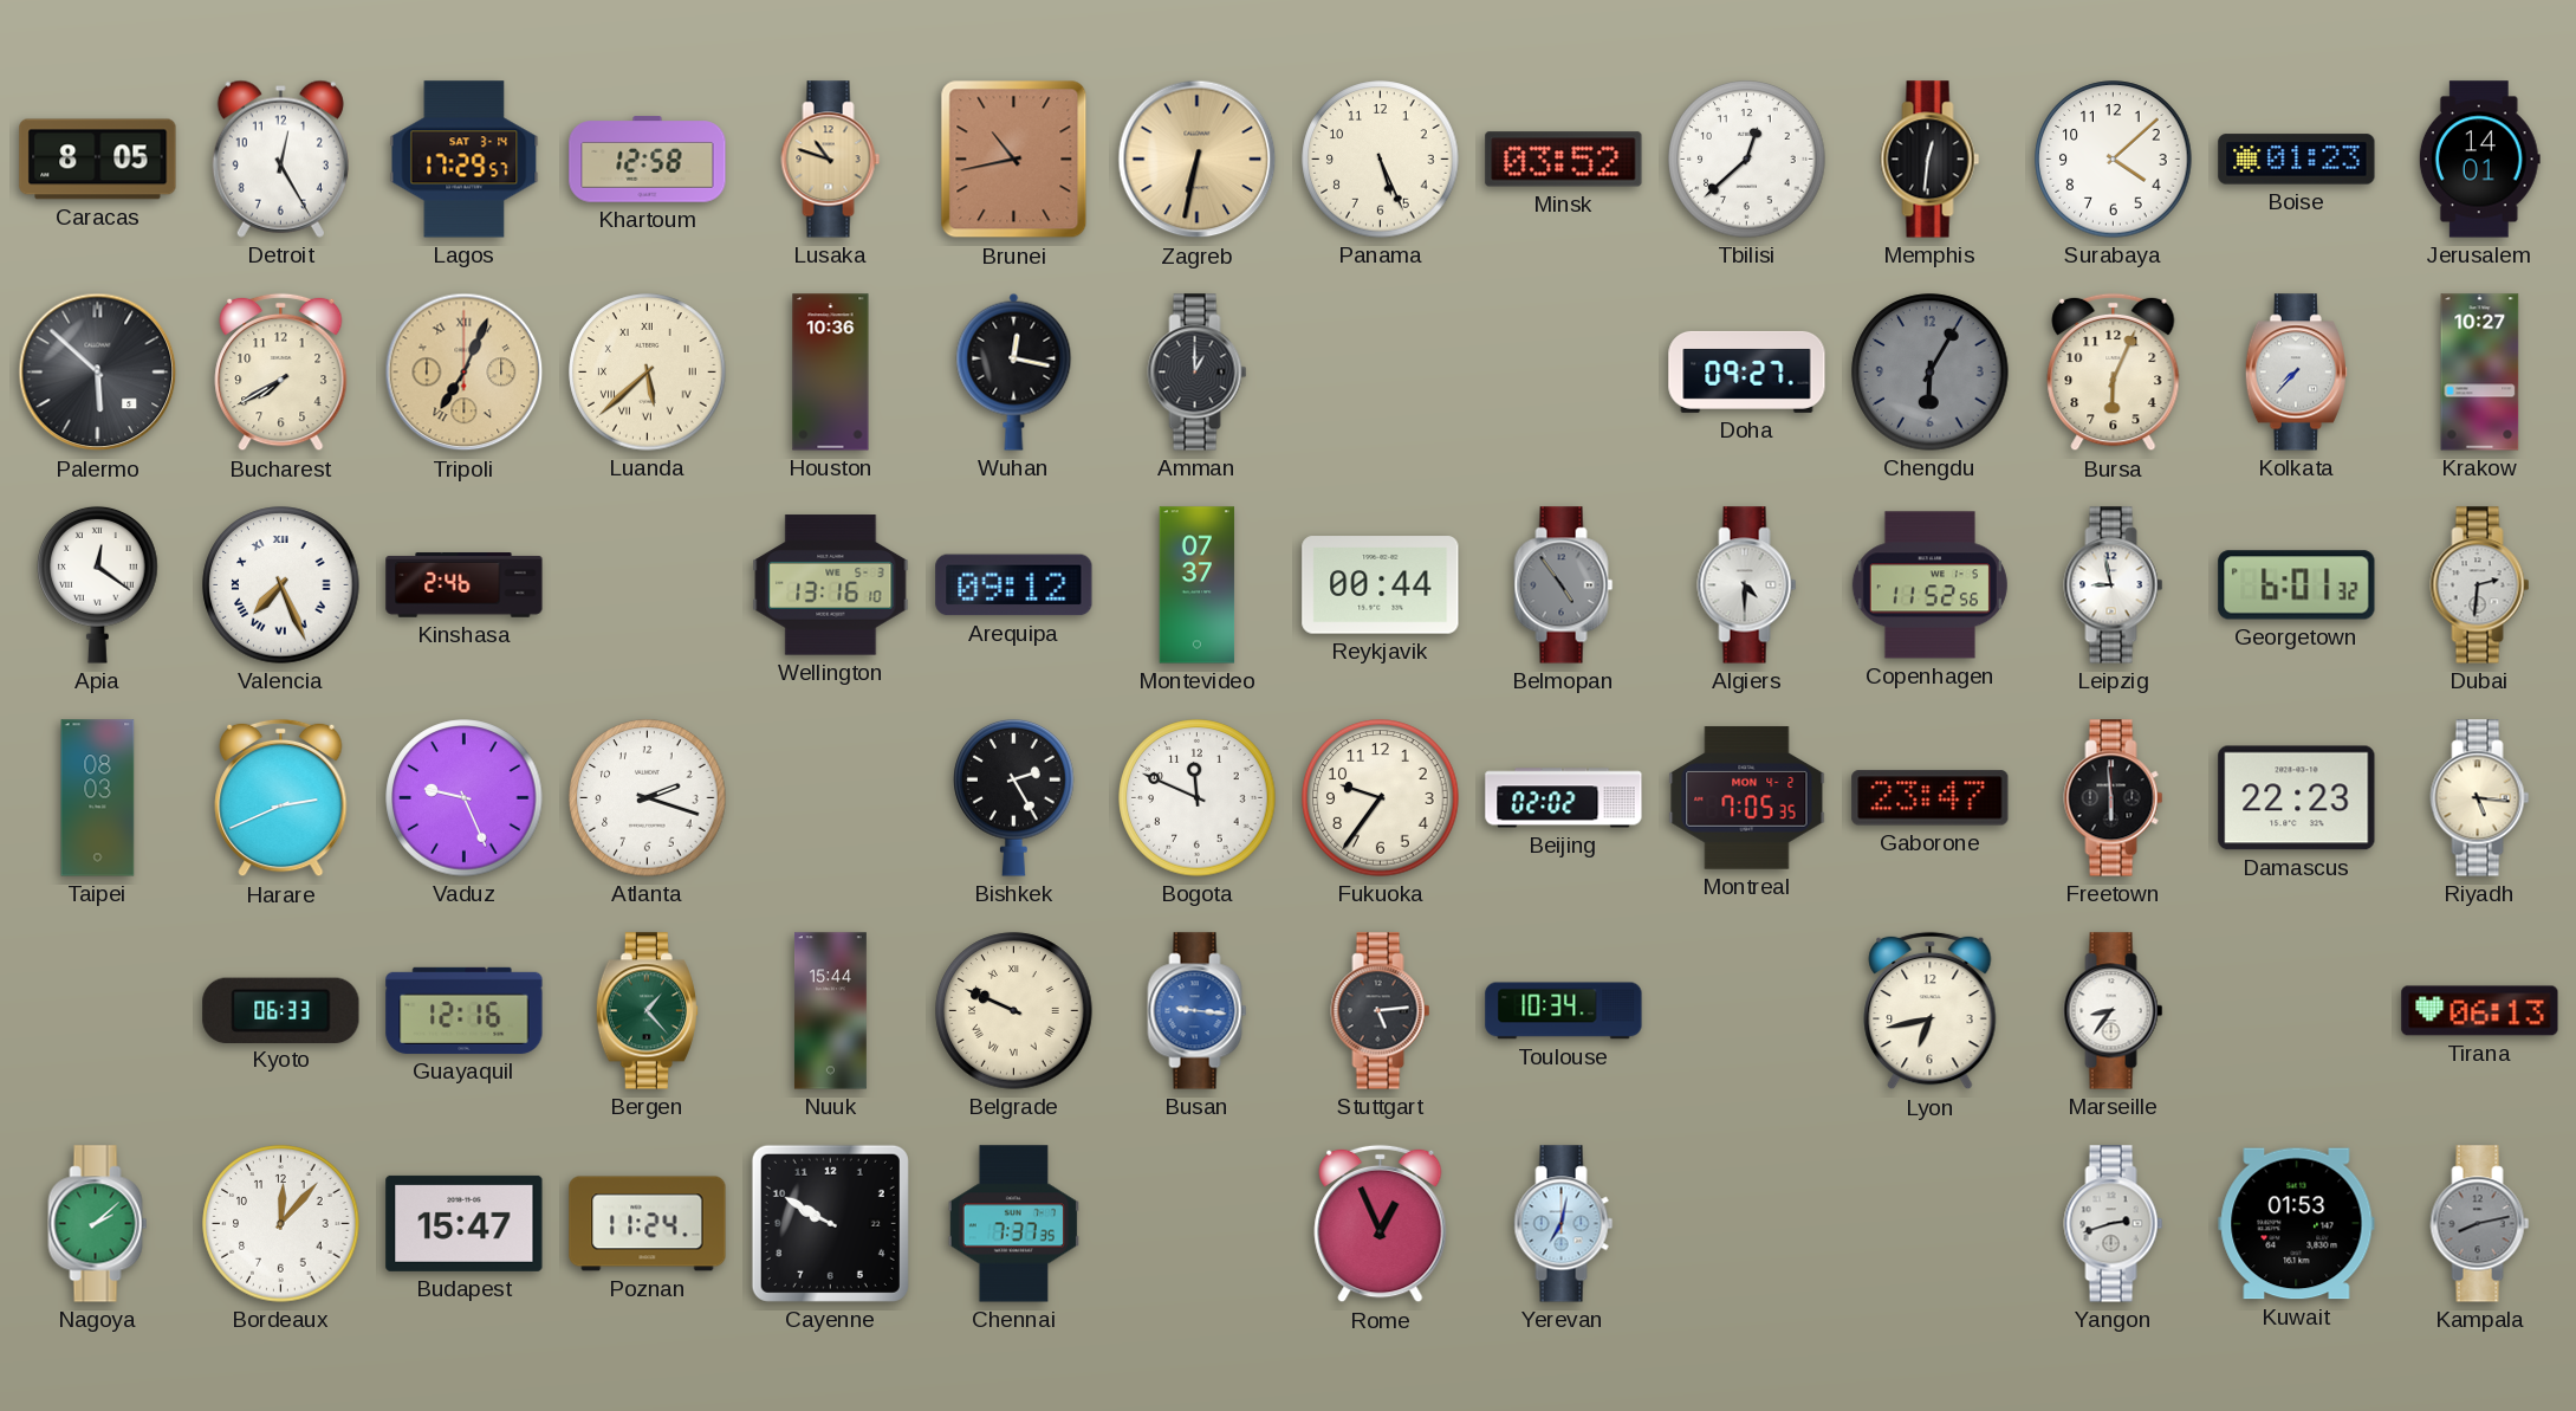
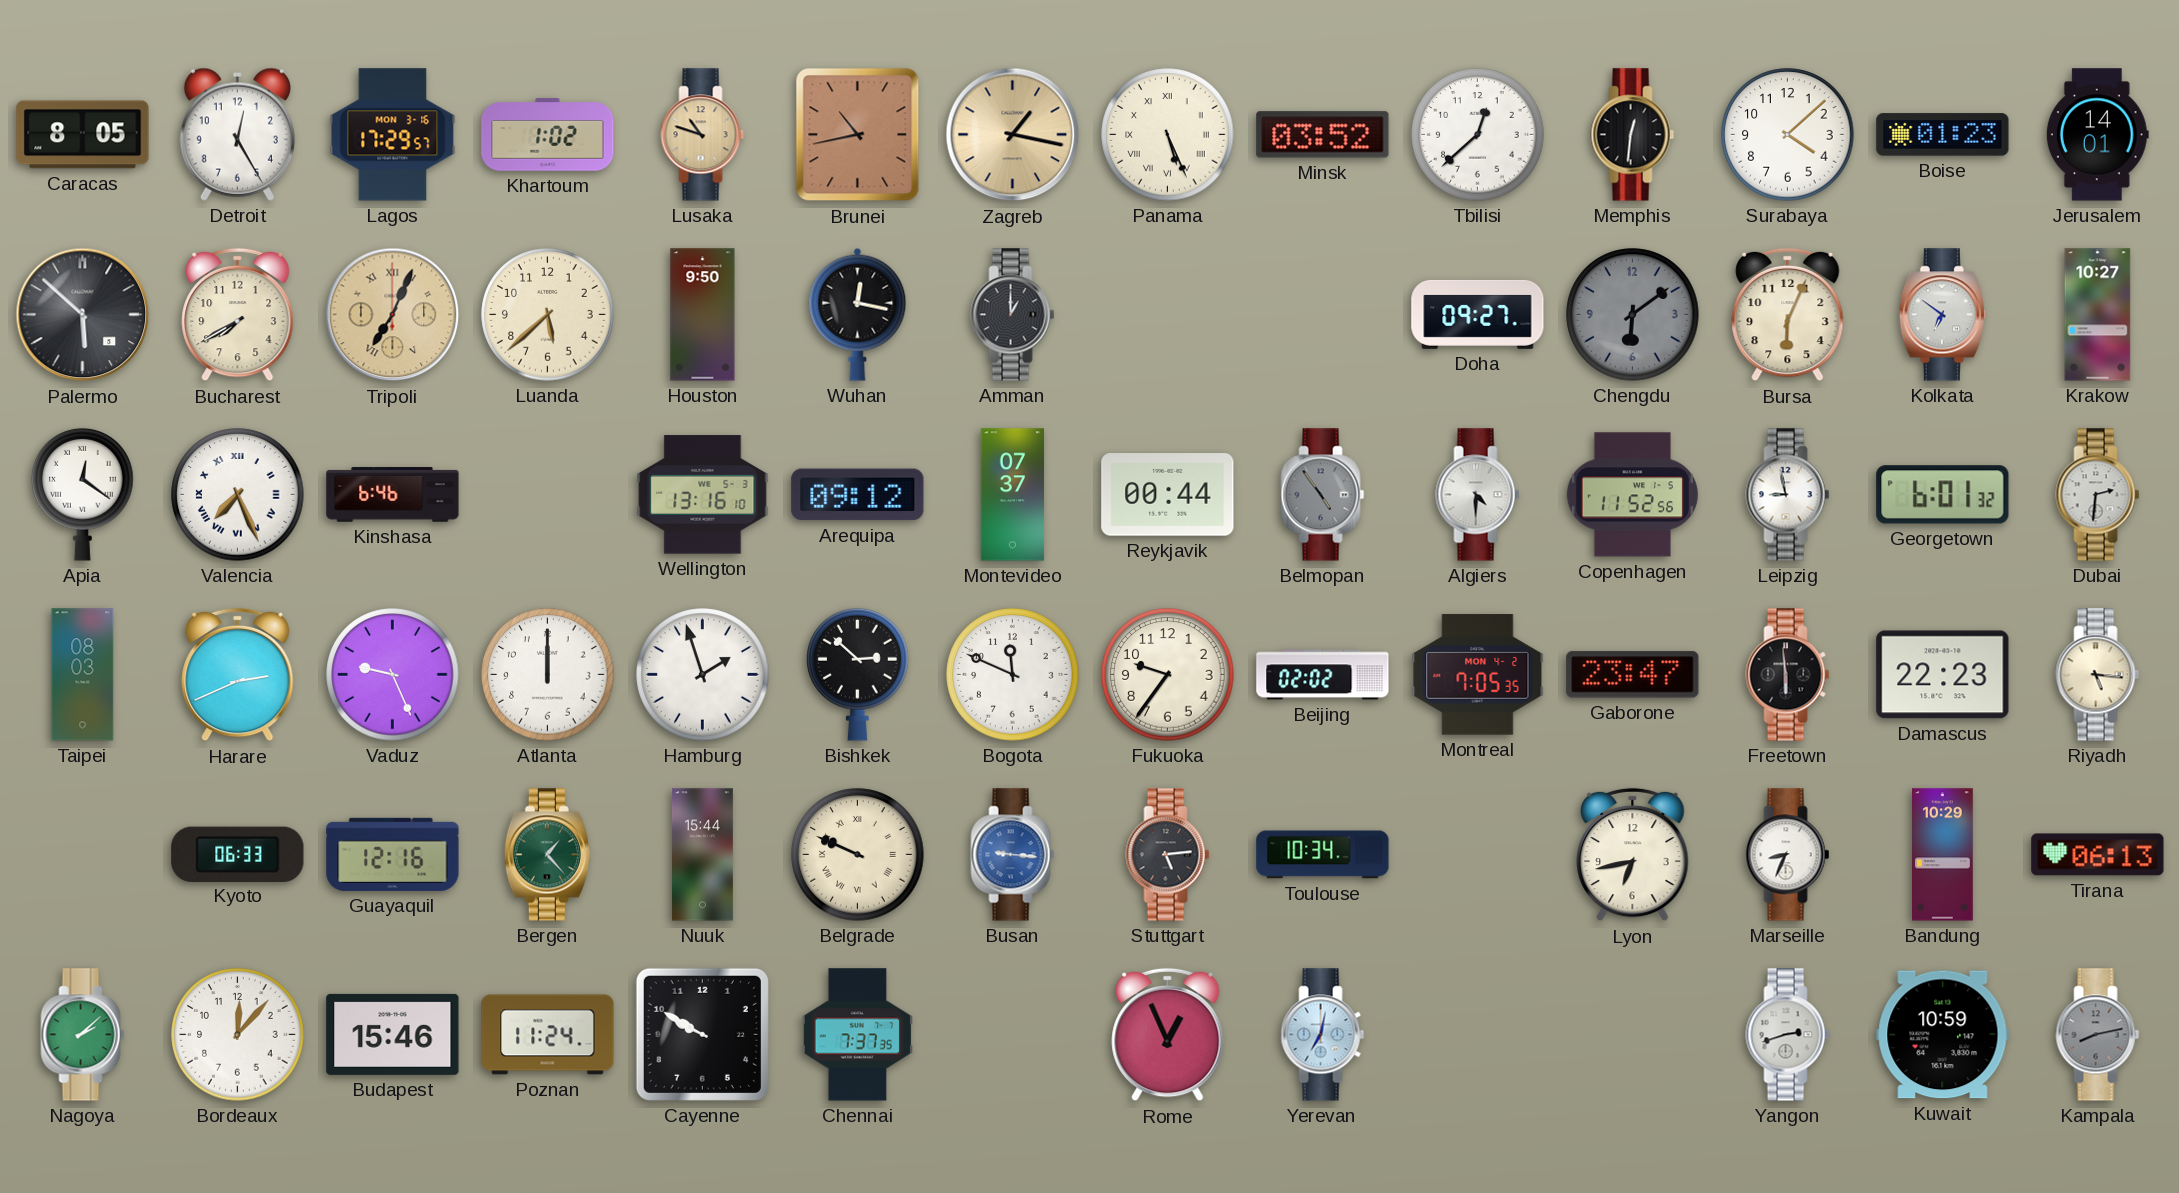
Lagos date: SAT 3-14 -> MON 3-16 (393, 135)
Khartoum: 12:58 -> 1:02 (548, 135)
Zagreb: 6:32 -> 1:17 (1013, 135)
Panama numerals: Arabic -> Roman (1168, 135)
Luanda numerals: Roman -> Arabic (548, 315)
Houston: 10:36 -> 9:50 (703, 315)
Chengdu: 6:05 -> 6:09 (1633, 315)
Kolkata: 7:37 -> 6:51 (1942, 315)
Kinshasa: 2:46 -> 6:46 (393, 495)
Atlanta: 2:18 -> 12:00 (548, 675)
Hamburg: none -> 1:57 (703, 675)
Bishkek: 2:25 -> 2:52 (858, 674)
Marseille: 8:36 -> 8:34 (1788, 855)
Bandung: none -> 10:29 (1943, 855)
Budapest: 15:47 -> 15:46 (393, 1034)
Kuwait: 01:53 -> 10:59 (1943, 1035)
